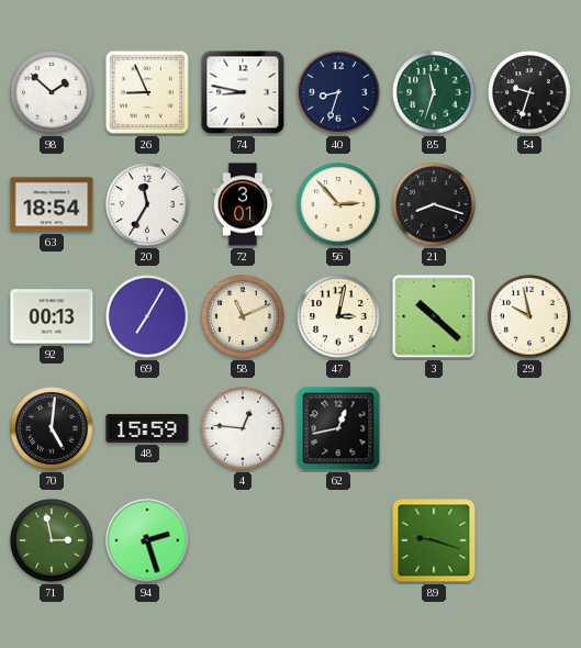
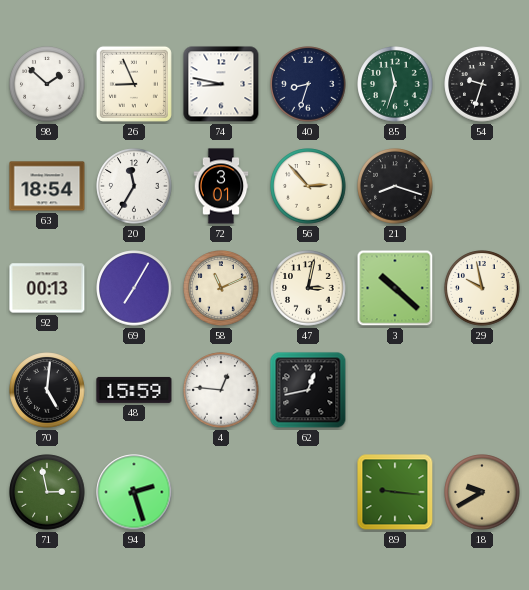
89: 9:18 -> 9:16 (395, 492)
18: none -> 9:40 (482, 492)
